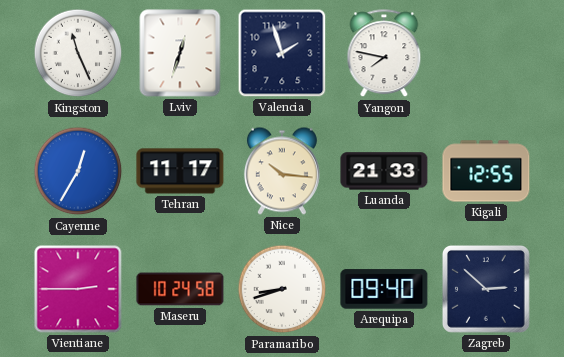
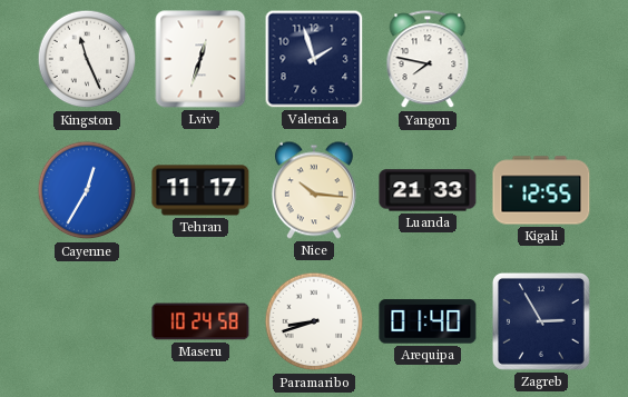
Vientiane: 2:45 -> none (78, 289)
Arequipa: 09:40 -> 01:40 (428, 321)
Zagreb: 2:52 -> 2:55 (541, 321)
